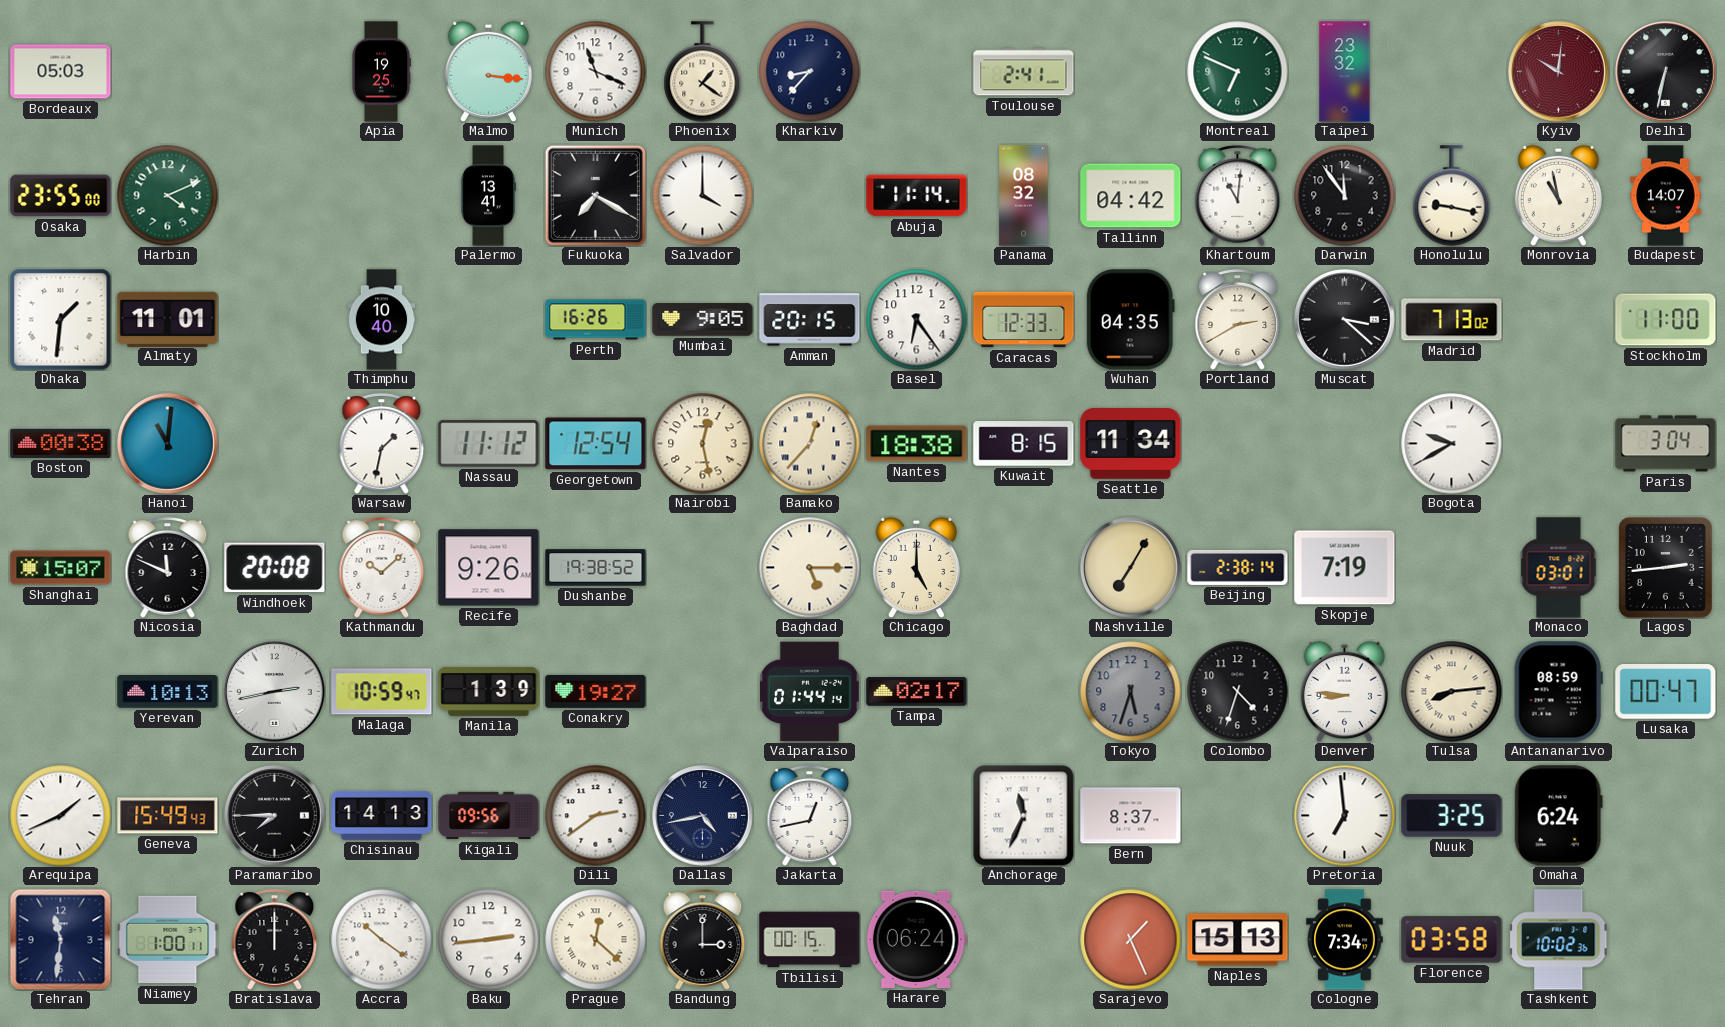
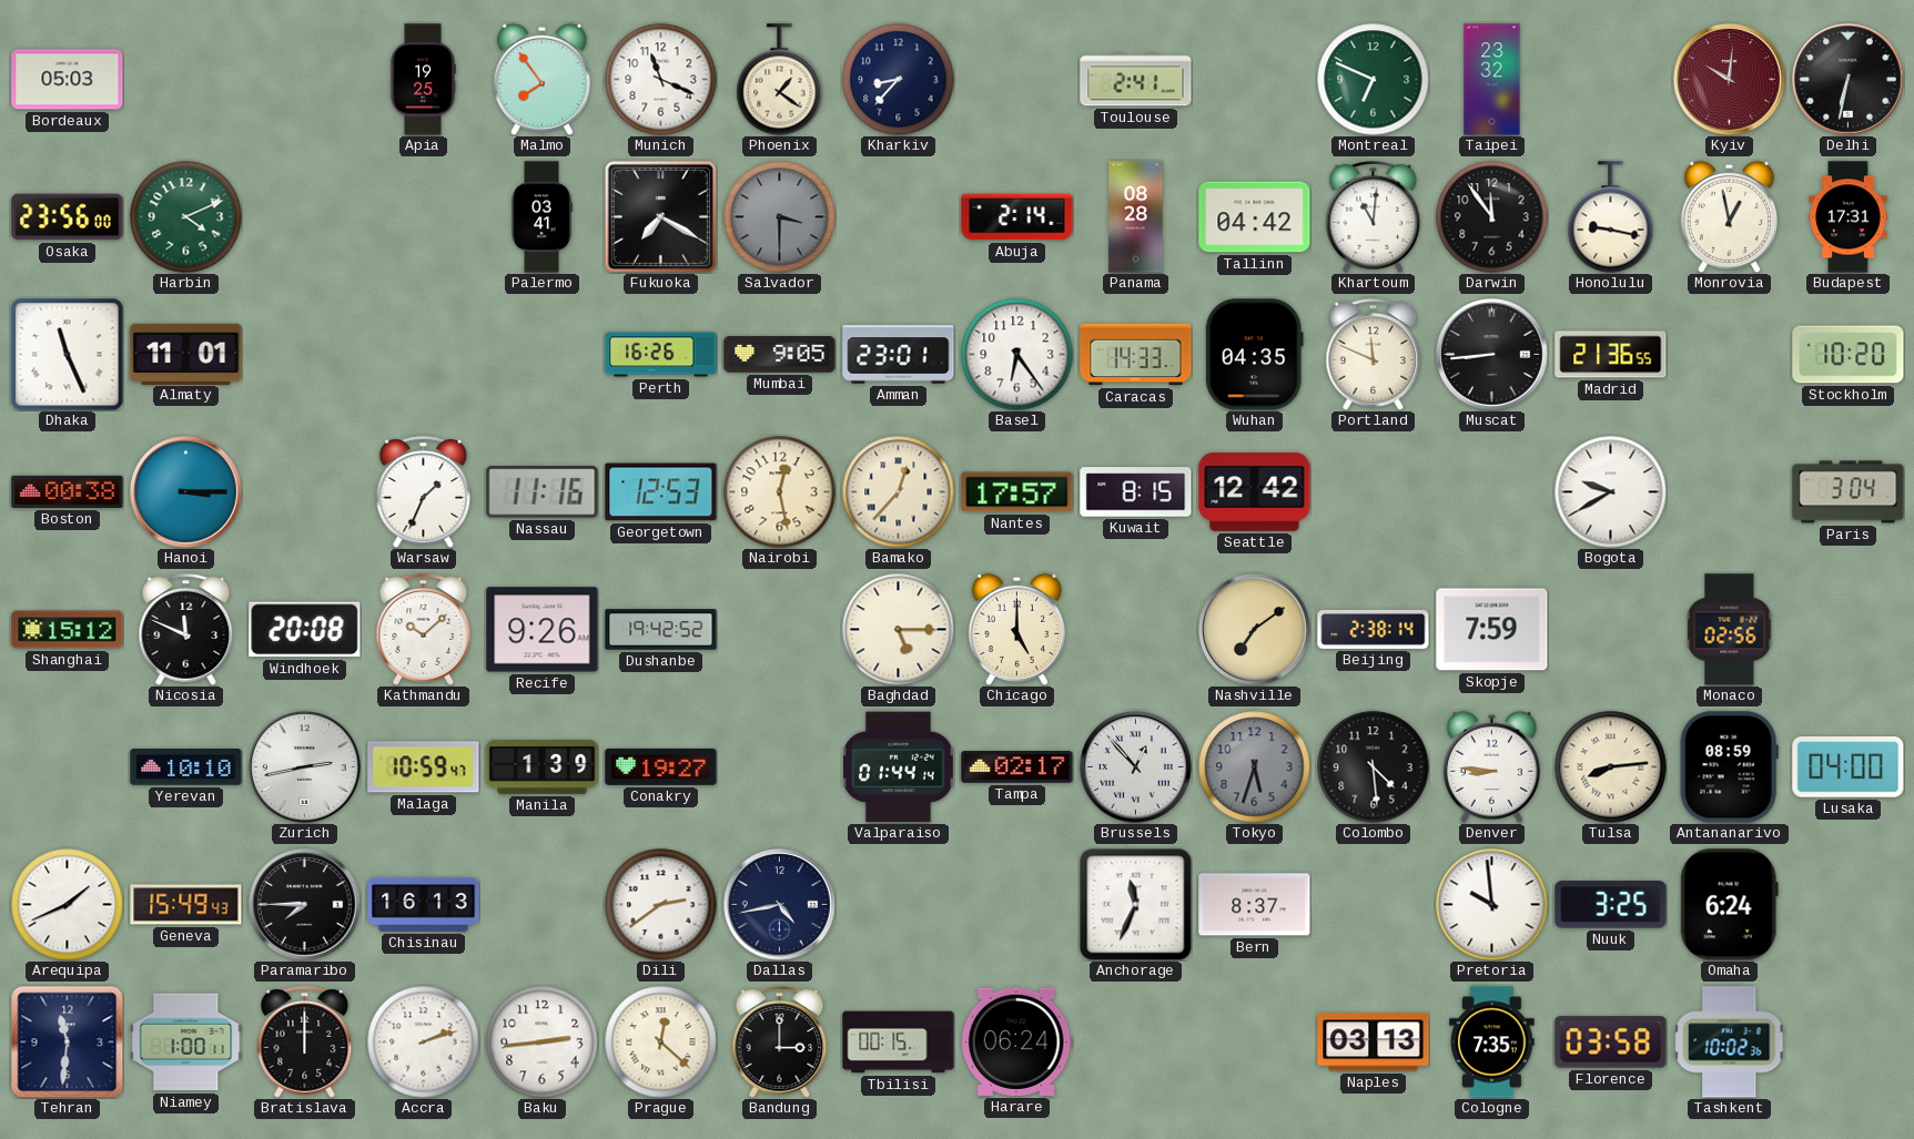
Malmo: 3:16 -> 7:54 (541, 79)
Osaka: 23:55 -> 23:56 (68, 217)
Palermo: 13:41 -> 03:41 (541, 217)
Salvador: 4:00 -> 3:30 (780, 217)
Salvador dial: white -> grey (780, 217)
Abuja: 11:14 -> 2:14 (1017, 217)
Panama: 08:32 -> 08:28 (1136, 217)
Monrovia: 10:58 -> 12:58 (1729, 216)
Budapest: 14:07 -> 17:31 (1849, 217)
Dhaka: 1:31 -> 11:26 (68, 355)
Thimphu: 10:40 -> none (382, 320)
Amman: 20:15 -> 23:01 (899, 355)
Caracas: 12:33 -> 14:33 (1136, 355)
Portland: 2:40 -> 11:49 (1374, 355)
Muscat: 3:22 -> 8:44 (1492, 355)
Madrid: 7:13 -> 21:36 (1611, 355)
Stockholm: 11:00 -> 10:20 (1849, 355)
Hanoi: 11:01 -> 3:15 (186, 492)
Warsaw: 1:32 -> 1:34 (424, 492)
Nassau: 11:12 -> 11:16 (543, 492)
Georgetown: 12:54 -> 12:53 (661, 492)
Nantes: 18:38 -> 17:57 (1017, 492)
Seattle: 11:34 -> 12:42 (1255, 492)
Shanghai: 15:07 -> 15:12 (68, 630)
Dushanbe: 19:38 -> 19:42 (661, 630)
Nashville: 7:05 -> 7:09 (1255, 630)
Skopje: 7:19 -> 7:59 (1492, 630)
Monaco: 03:01 -> 02:56 (1730, 630)
Lagos: 2:44 -> none (1665, 568)
Yerevan: 10:13 -> 10:10 (186, 767)
Brussels: none -> 12:53 (1136, 767)
Colombo: 4:33 -> 4:29 (1374, 767)
Lusaka: 00:47 -> 04:00 (1849, 767)
Chisinau: 14:13 -> 16:13 (424, 904)
Kigali: 09:56 -> none (489, 816)
Jakarta: 12:43 -> none (810, 816)
Pretoria: 6:59 -> 9:59 (1492, 905)
Accra: 10:21 -> 2:12 (424, 1043)
Sarajevo: 1:26 -> none (1131, 940)
Naples: 15:13 -> 03:13 (1374, 1043)
Cologne: 7:34 -> 7:35 (1492, 1043)
